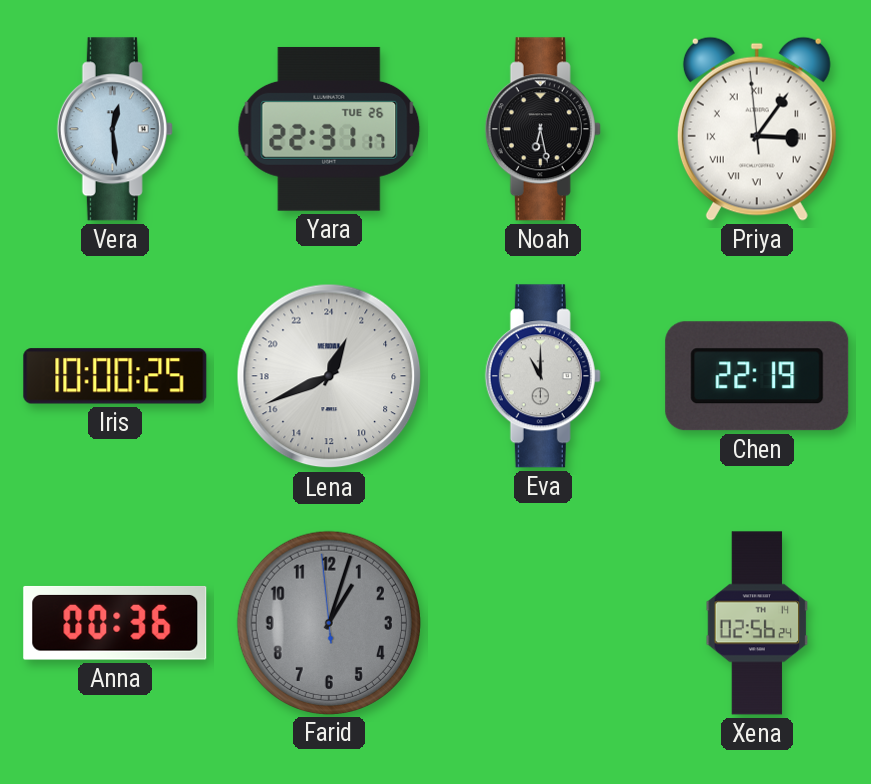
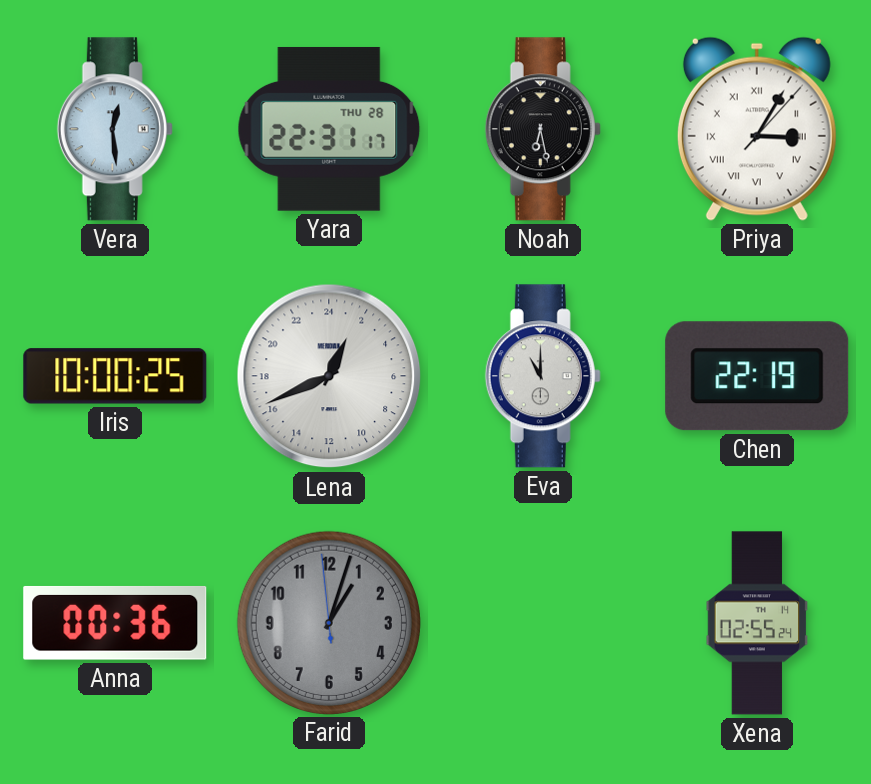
Yara date: TUE 26 -> THU 28 (329, 129)
Priya: 3:05:59 -> 3:05:07 (757, 129)
Xena: 02:56 -> 02:55 (757, 623)
